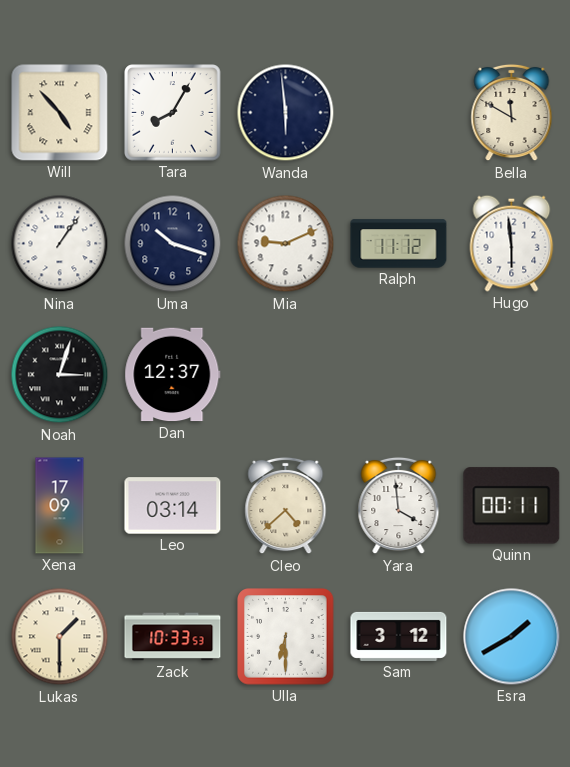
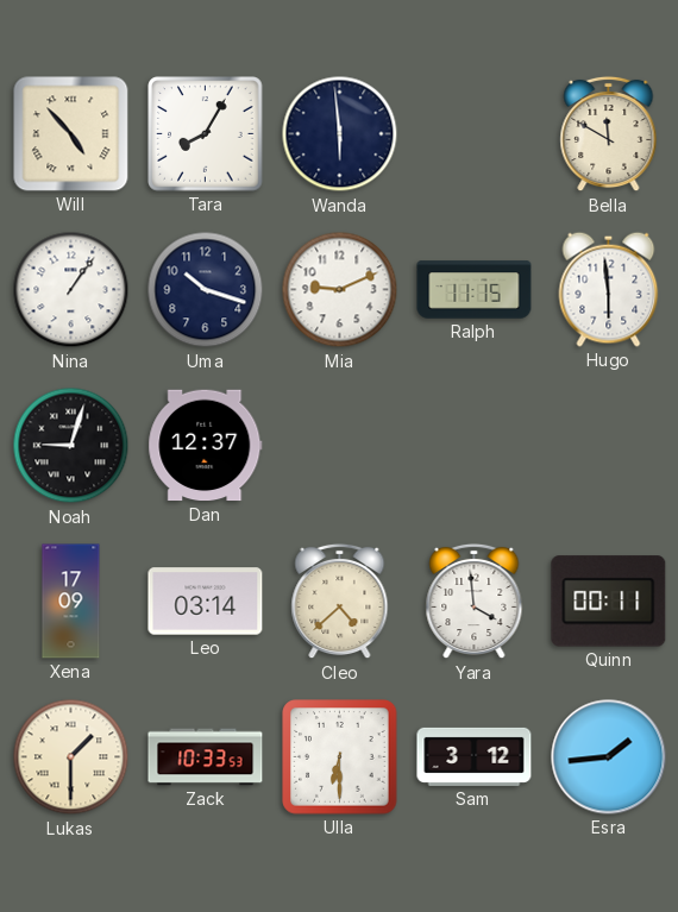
Ralph: 11:12 -> 11:15 (475, 290)
Noah: 3:03 -> 9:03 (71, 446)
Esra: 1:40 -> 1:44 (609, 757)
